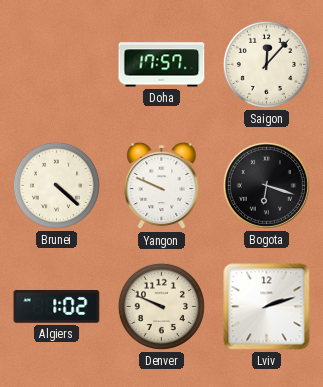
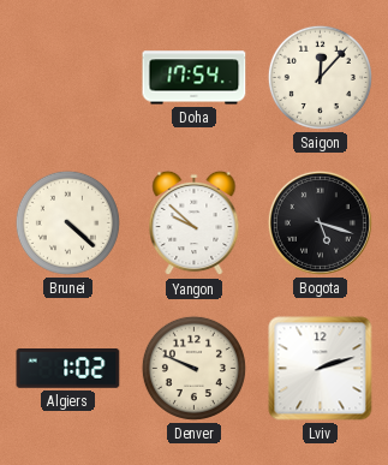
Doha: 17:57 -> 17:54 (195, 78)
Yangon: 9:49 -> 9:52 (195, 223)
Bogota: 6:18 -> 5:18 (320, 222)
